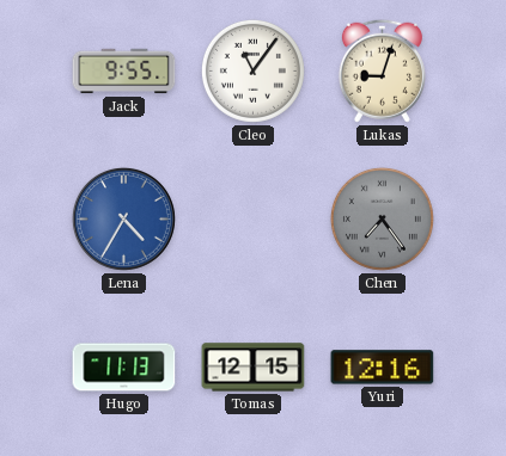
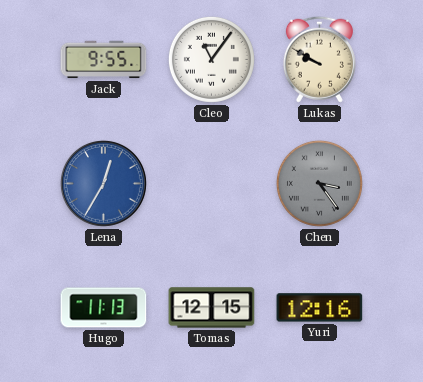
Lukas: 9:03 -> 9:50 (319, 59)
Lena: 4:35 -> 12:35 (103, 183)
Chen: 7:24 -> 3:24 (319, 183)
